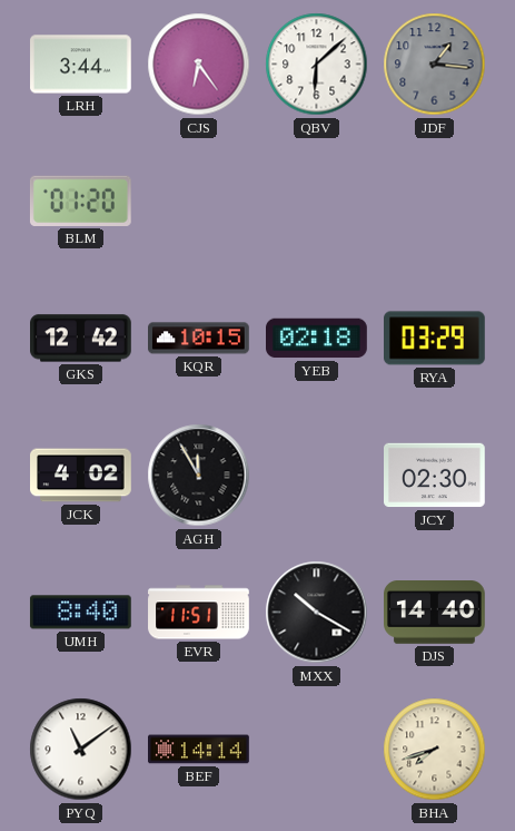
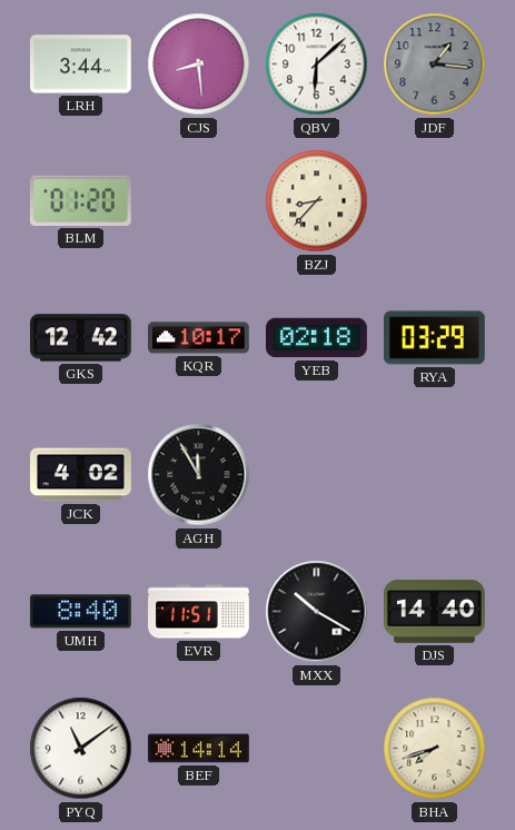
CJS: 6:24 -> 8:29 (199, 65)
BZJ: none -> 8:37 (317, 201)
KQR: 10:15 -> 10:17 (199, 338)
JCY: 02:30 -> none (435, 476)
